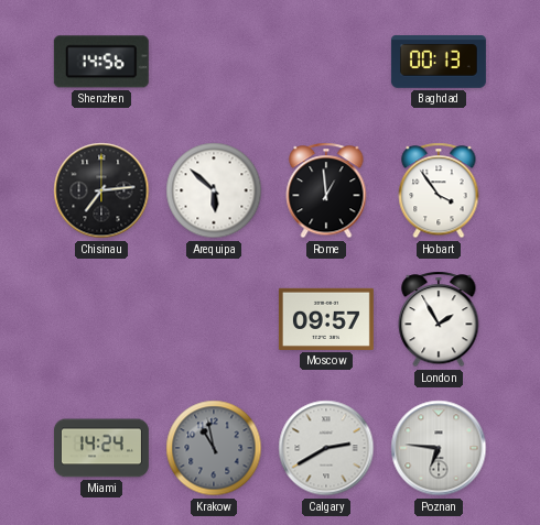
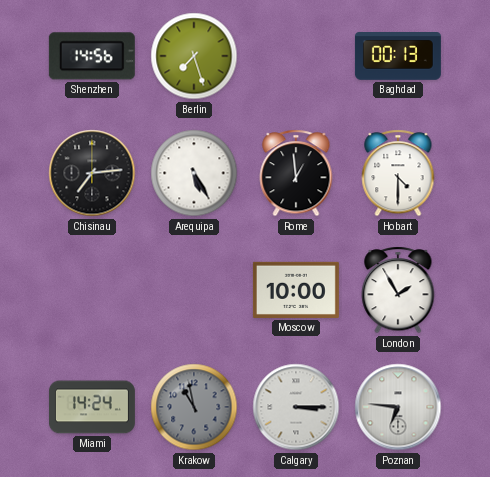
Berlin: none -> 7:27 (194, 56)
Arequipa: 5:52 -> 5:25 (194, 173)
Hobart: 3:54 -> 4:30 (398, 173)
Moscow: 09:57 -> 10:00 (296, 290)
Calgary: 2:40 -> 3:15 (296, 407)
